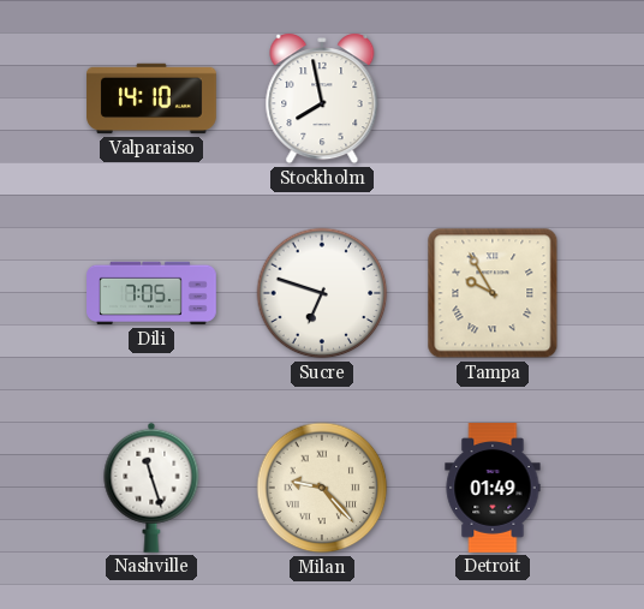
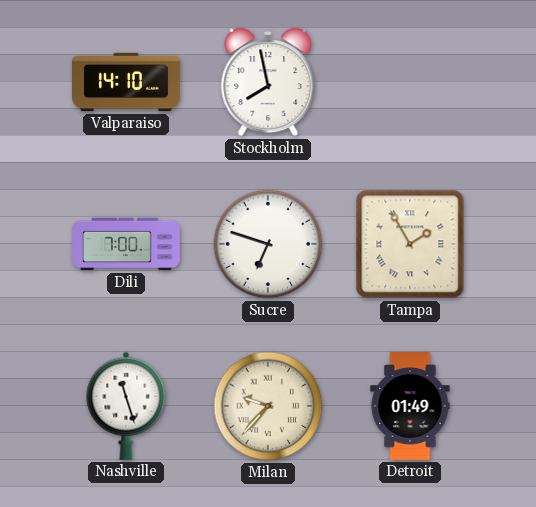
Dili: 7:05 -> 7:00 (126, 244)
Tampa: 9:55 -> 1:55 (410, 244)
Milan: 9:23 -> 9:37 (268, 406)
